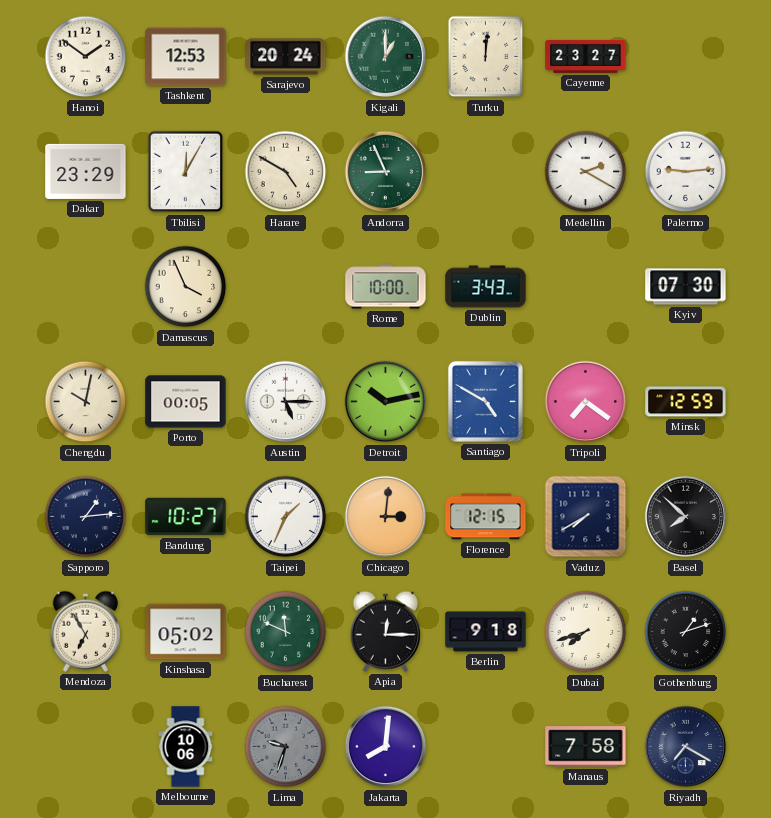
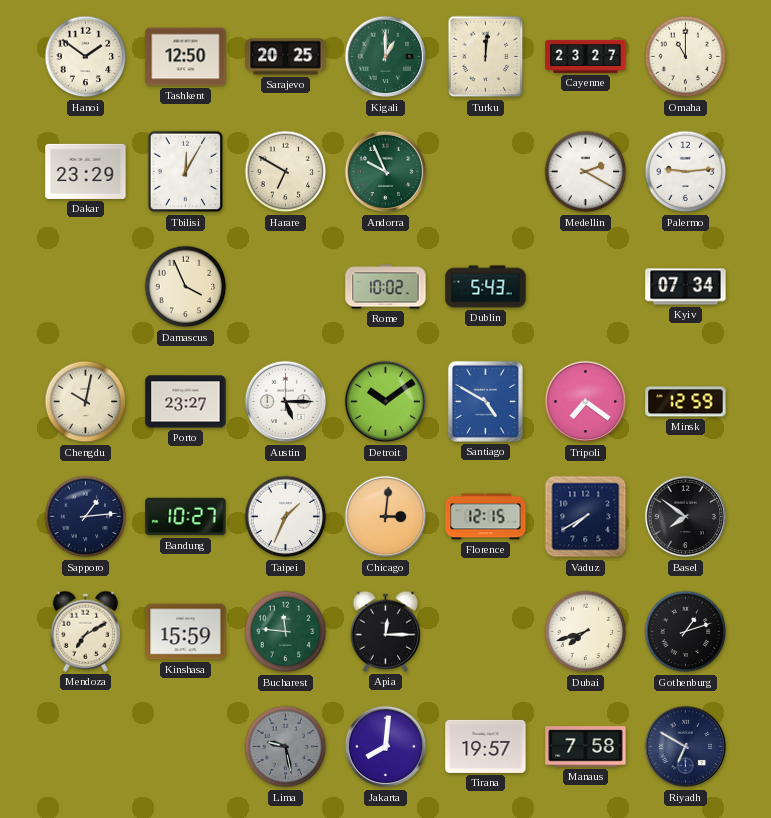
Tashkent: 12:53 -> 12:50 (186, 57)
Sarajevo: 20:24 -> 20:25 (286, 57)
Omaha: none -> 11:00 (686, 57)
Harare: 4:50 -> 6:50 (286, 172)
Andorra: 8:56 -> 9:56 (386, 172)
Rome: 10:00 -> 10:02 (386, 287)
Dublin: 3:43 -> 5:43 (486, 287)
Kyiv: 07:30 -> 07:34 (686, 287)
Porto: 00:05 -> 23:27 (186, 402)
Detroit: 10:13 -> 10:09 (386, 402)
Basel: 7:52 -> 7:51 (686, 517)
Mendoza: 6:55 -> 7:10 (86, 631)
Kinshasa: 05:02 -> 15:59 (186, 632)
Bucharest: 11:49 -> 11:46 (286, 632)
Berlin: 9:18 -> none (486, 632)
Melbourne: 10:06 -> none (186, 747)
Lima: 9:33 -> 9:28 (286, 747)
Tirana: none -> 19:57 (486, 746)
Riyadh: 7:20 -> 6:50 (686, 747)
